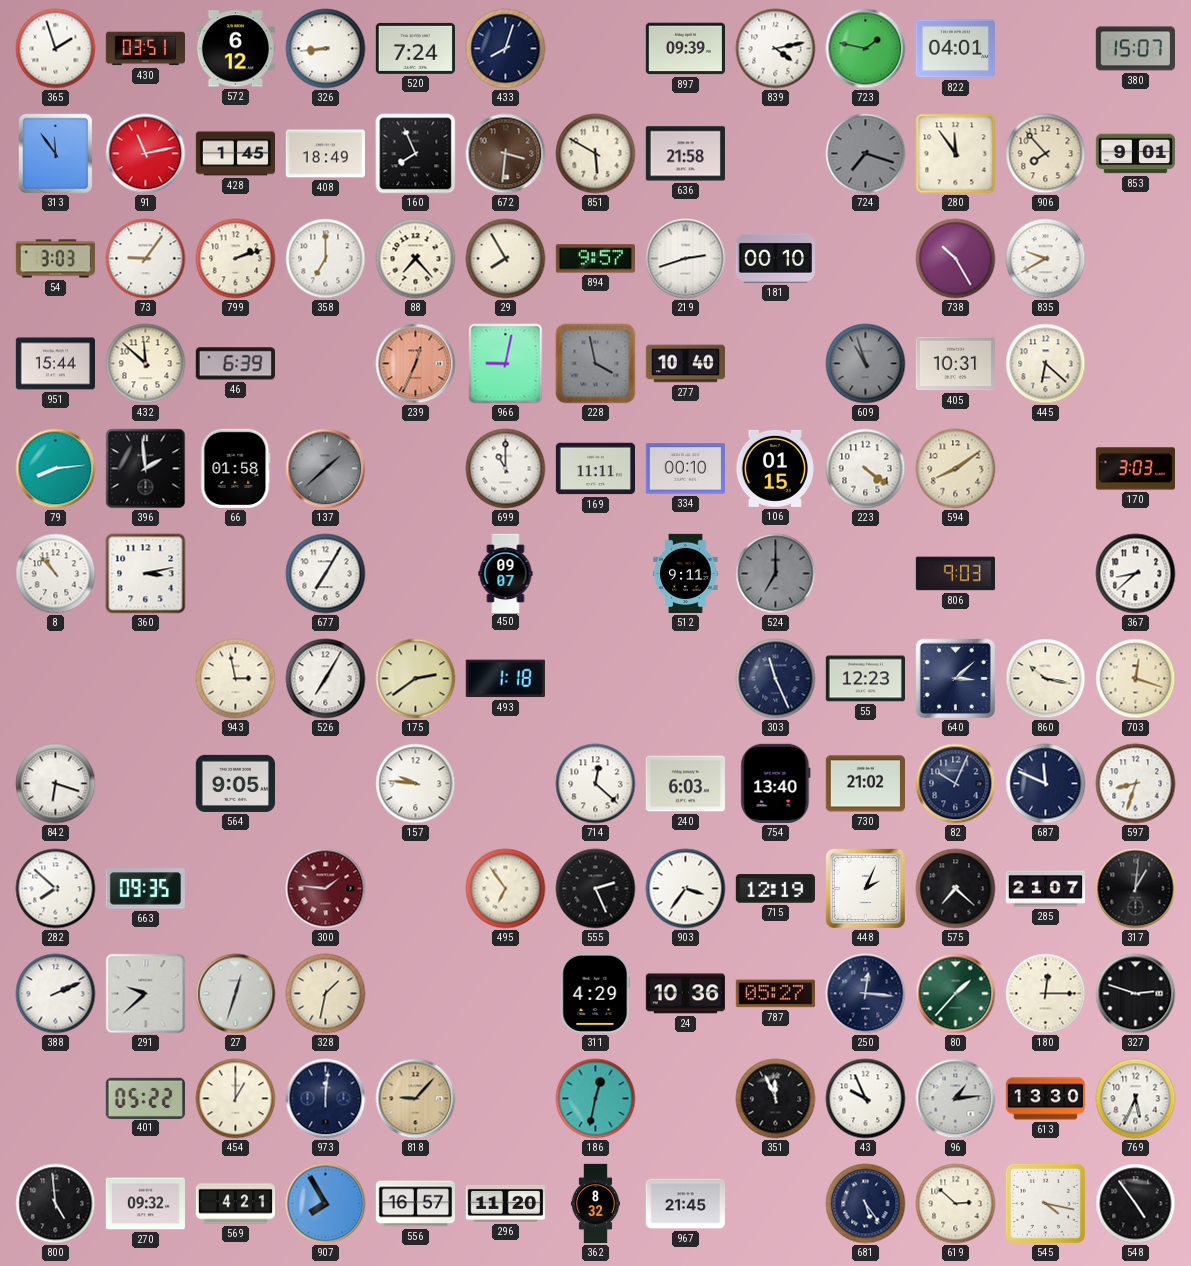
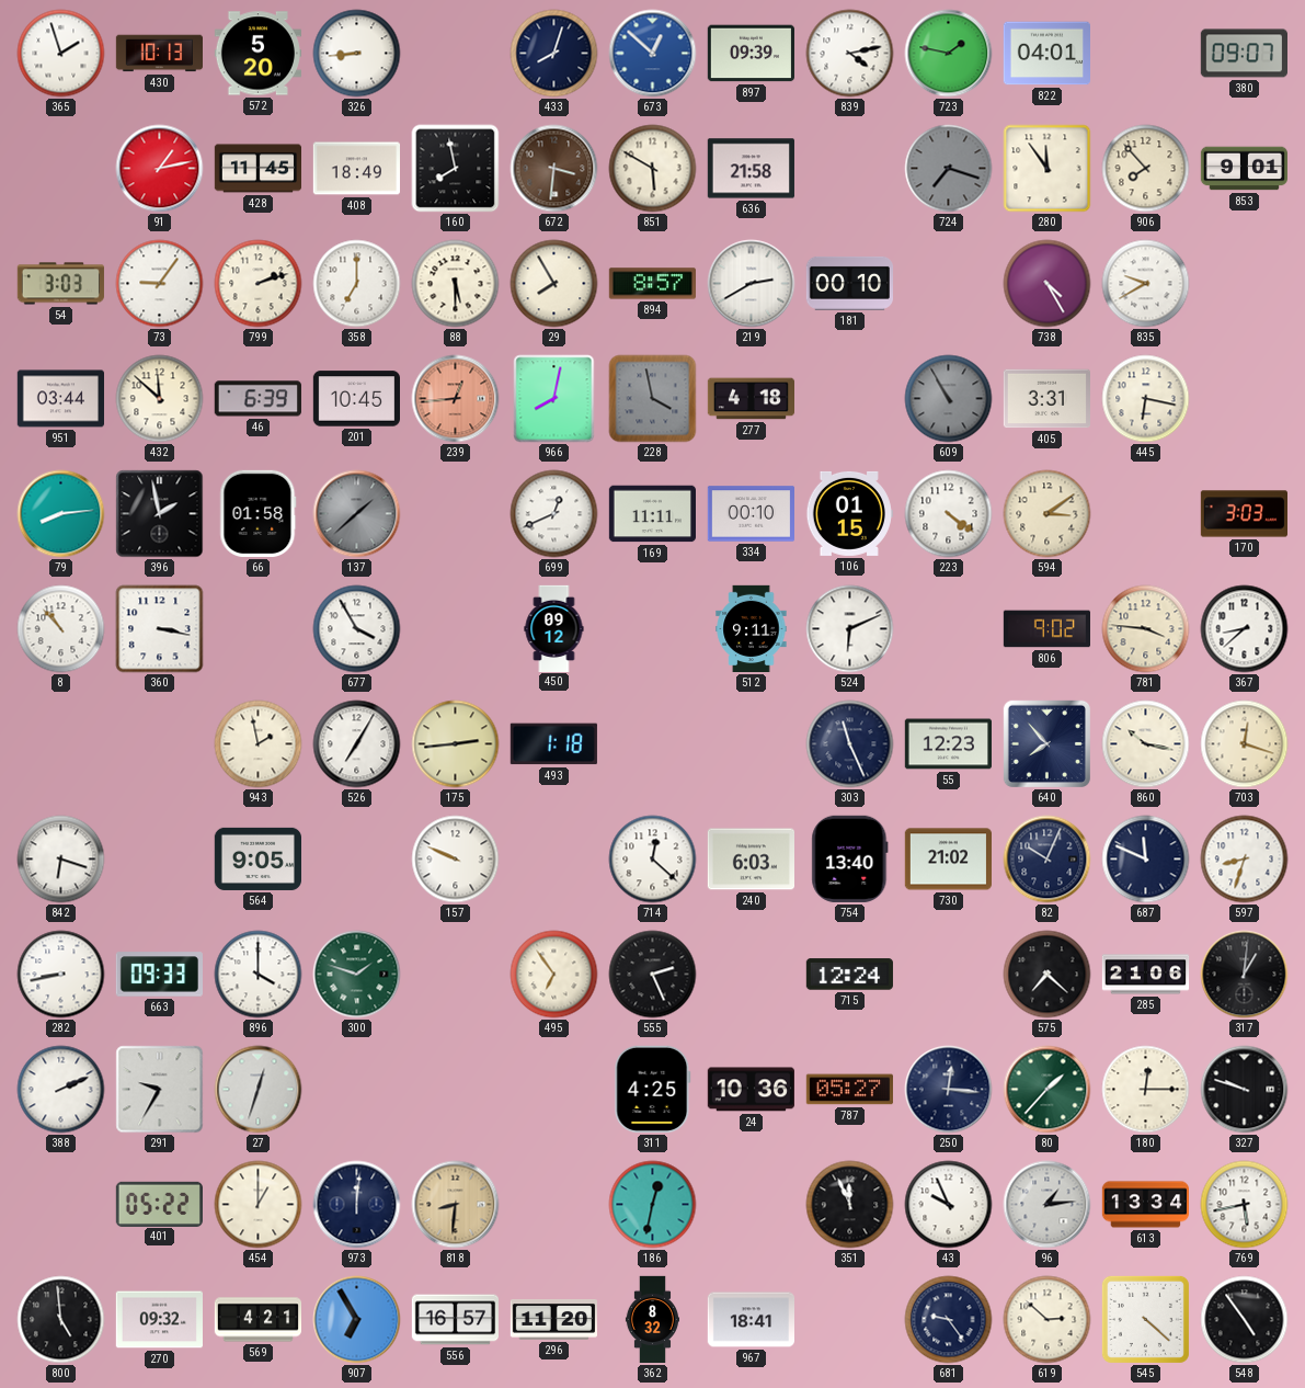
430: 03:51 -> 10:13 (159, 54)
572: 6:12 -> 5:20 (257, 54)
520: 7:24 -> none (415, 48)
673: none -> 12:52 (653, 54)
380: 15:07 -> 09:07 (1244, 54)
313: 11:54 -> none (56, 154)
91: 11:13 -> 1:13 (160, 169)
428: 1:45 -> 11:45 (257, 169)
160: 7:56 -> 7:58 (456, 169)
88: 7:23 -> 5:30 (456, 284)
894: 9:57 -> 8:57 (652, 284)
219: 2:42 -> 2:40 (752, 284)
738: 10:25 -> 4:25 (1048, 284)
951: 15:44 -> 03:44 (60, 399)
201: none -> 10:45 (356, 399)
239: 12:34 -> 12:44 (456, 399)
966: 9:02 -> 8:02 (554, 399)
277: 10:40 -> 4:18 (751, 399)
609: 10:57 -> 10:55 (949, 399)
405: 10:31 -> 3:31 (1046, 399)
445: 6:22 -> 6:17 (1146, 399)
396: 1:59 -> 1:58 (160, 514)
699: 11:00 -> 12:41 (554, 514)
594: 8:09 -> 3:09 (1048, 514)
360: 3:13 -> 3:17 (160, 629)
677: 7:05 -> 3:55 (357, 629)
450: 09:07 -> 09:12 (554, 628)
524: 7:00 -> 6:11 (850, 629)
524 dial: grey -> white (850, 629)
806: 9:03 -> 9:02 (1046, 629)
781: none -> 3:46 (1146, 629)
943: 2:58 -> 1:58 (259, 744)
175: 2:39 -> 2:44 (456, 744)
640: 3:08 -> 7:53 (1046, 743)
157: 9:46 -> 9:49 (456, 860)
282: 7:52 -> 8:43 (61, 975)
663: 09:35 -> 09:33 (159, 975)
896: none -> 4:00 (259, 975)
300: 1:46 -> 1:48 (357, 975)
300 dial: burgundy -> green (357, 975)
903: 3:36 -> none (686, 889)
715: 12:19 -> 12:24 (849, 975)
448: 2:04 -> none (865, 888)
285: 21:07 -> 21:06 (1146, 975)
291: 9:38 -> 9:35 (160, 1090)
328: 1:32 -> none (326, 994)
311: 4:29 -> 4:25 (653, 1089)
327: 2:48 -> 9:48 (1245, 1090)
818: 9:07 -> 8:31 (456, 1205)
613: 13:30 -> 13:34 (1145, 1205)
769: 5:34 -> 5:43 (1245, 1205)
907: 7:55 -> 6:55 (357, 1320)
967: 21:45 -> 18:41 (751, 1320)
681: 5:24 -> 9:24 (949, 1320)
545: 4:17 -> 4:22 (1145, 1319)
